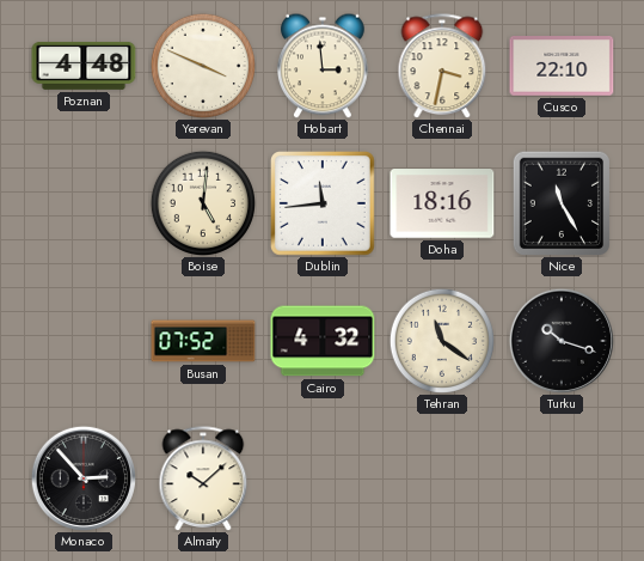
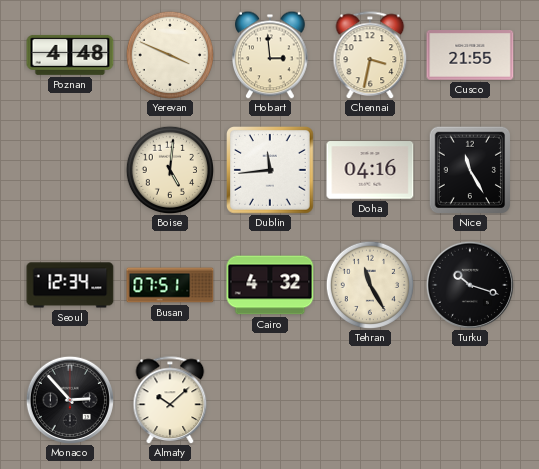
Cusco: 22:10 -> 21:55 (470, 55)
Doha: 18:16 -> 04:16 (370, 170)
Seoul: none -> 12:34 (70, 285)
Busan: 07:52 -> 07:51 (170, 285)
Tehran: 11:21 -> 11:25 (369, 284)
